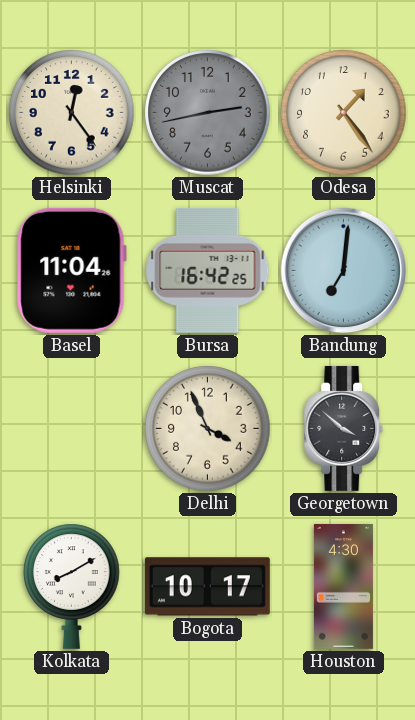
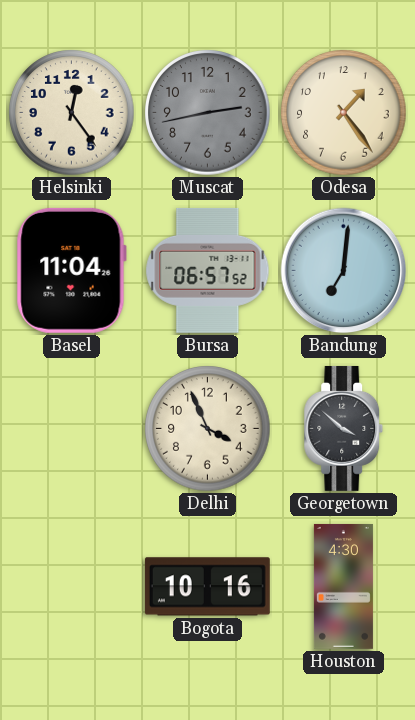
Bursa: 16:42 -> 06:57 (208, 270)
Kolkata: 8:10 -> none (72, 586)
Bogota: 10:17 -> 10:16 (207, 587)
